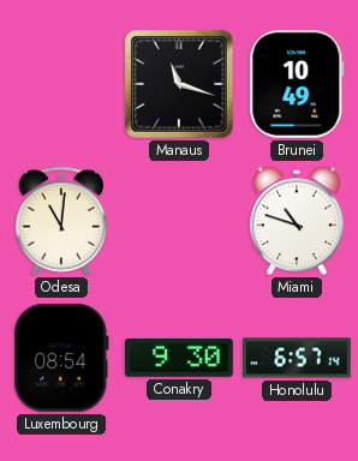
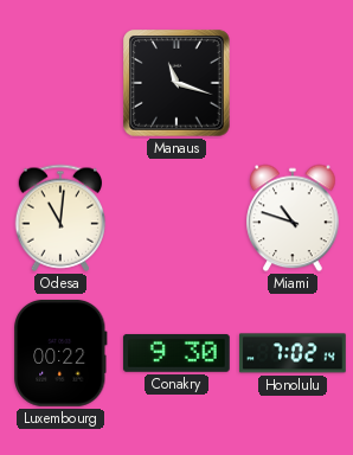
Brunei: 10:49 -> none (297, 84)
Luxembourg: 08:54 -> 00:22 (60, 353)
Honolulu: 6:57 -> 7:02 (293, 353)
